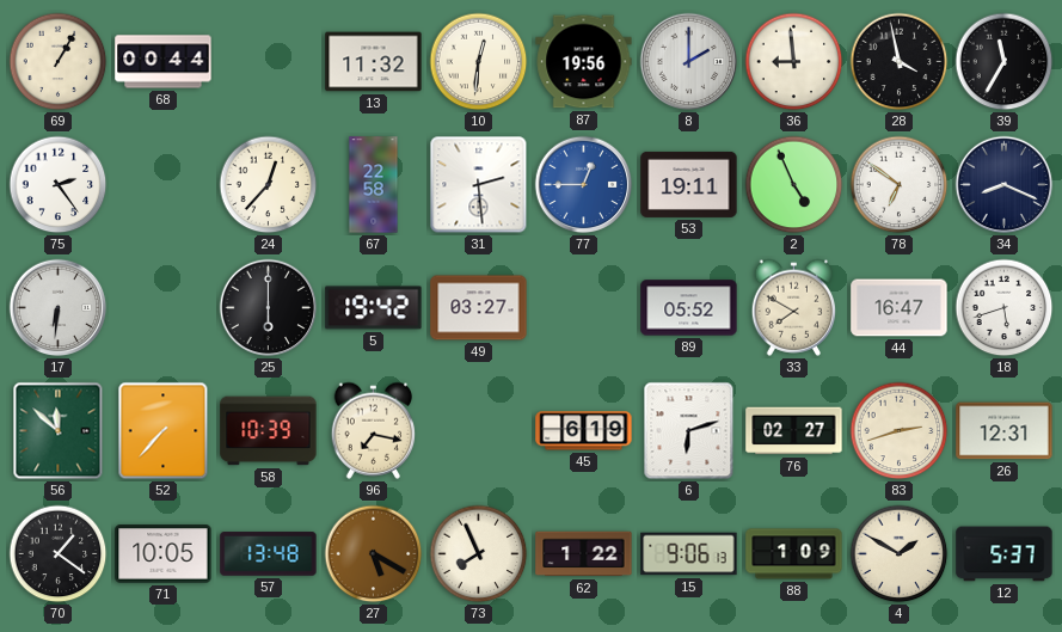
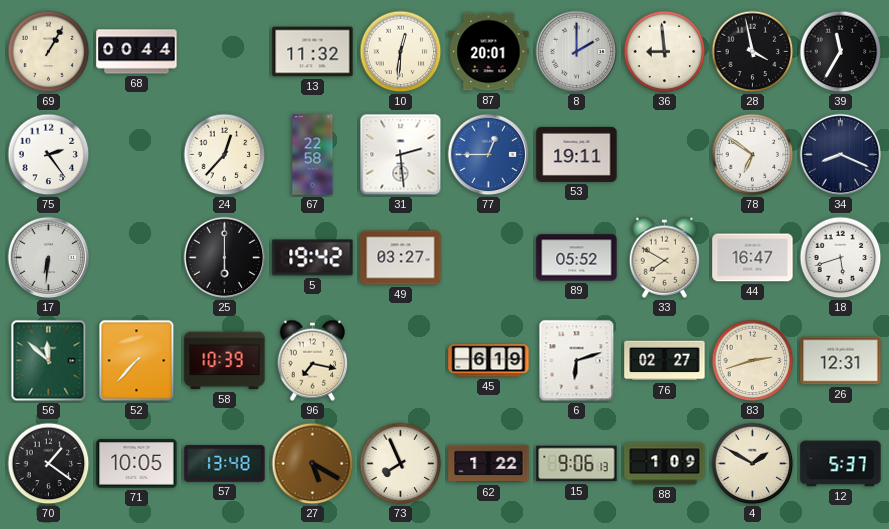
87: 19:56 -> 20:01 (489, 52)
2: 4:56 -> none (794, 185)
